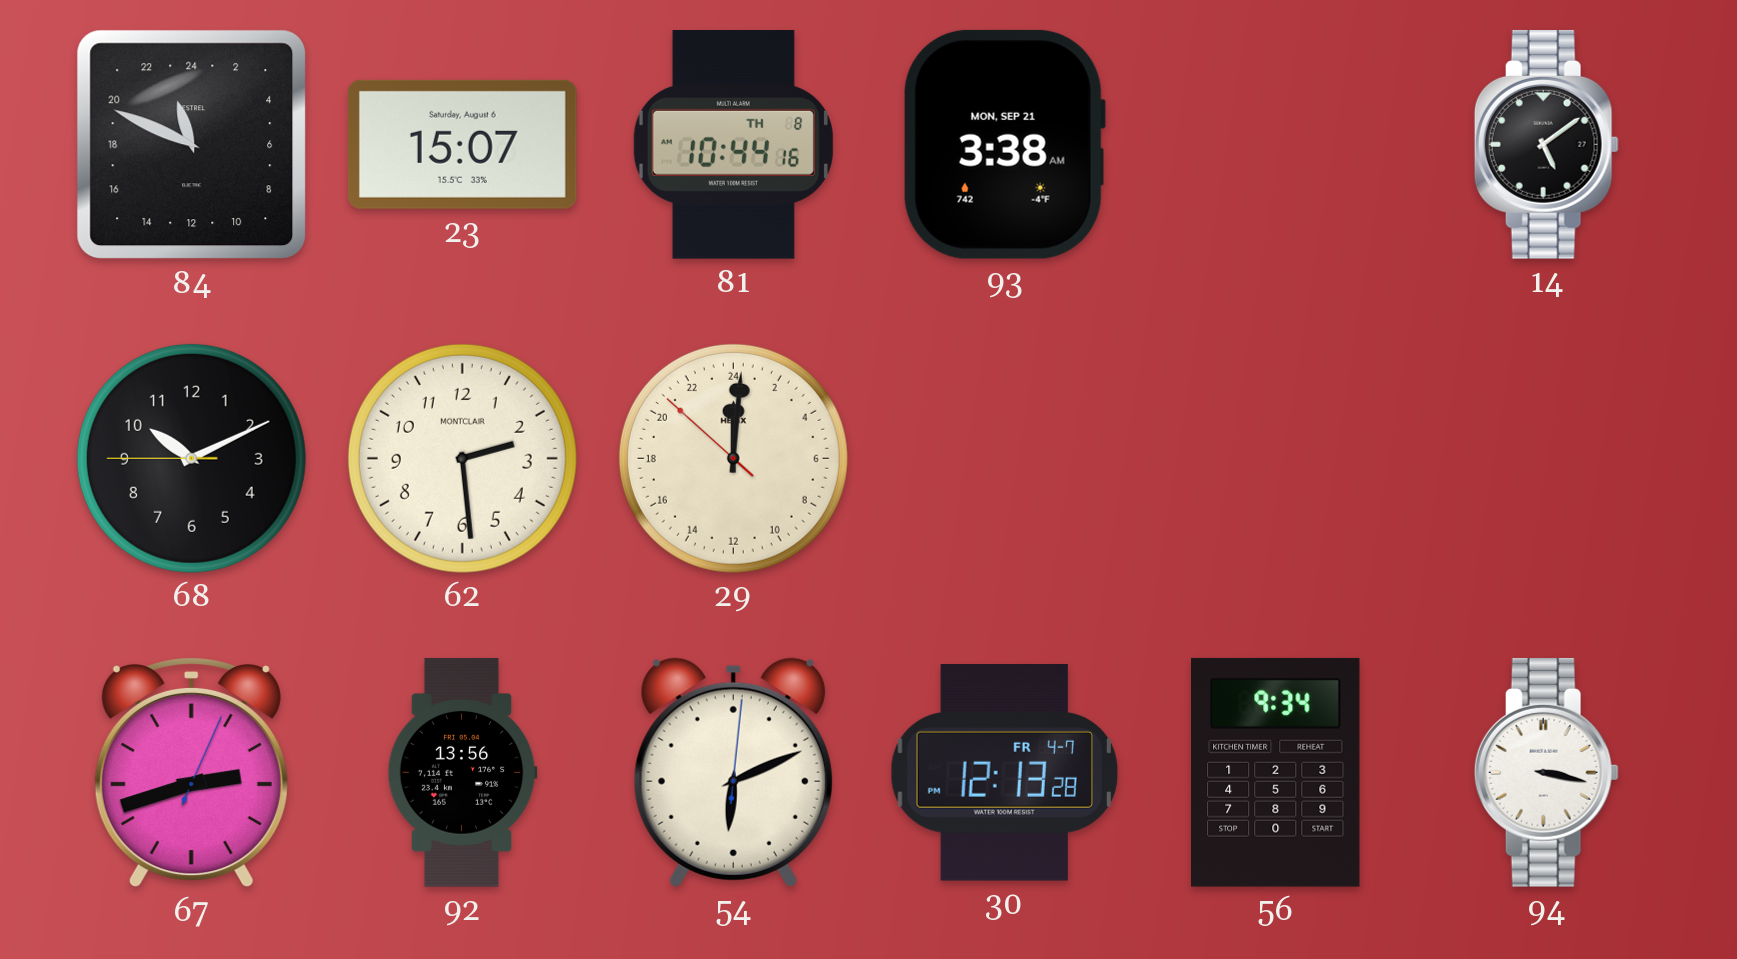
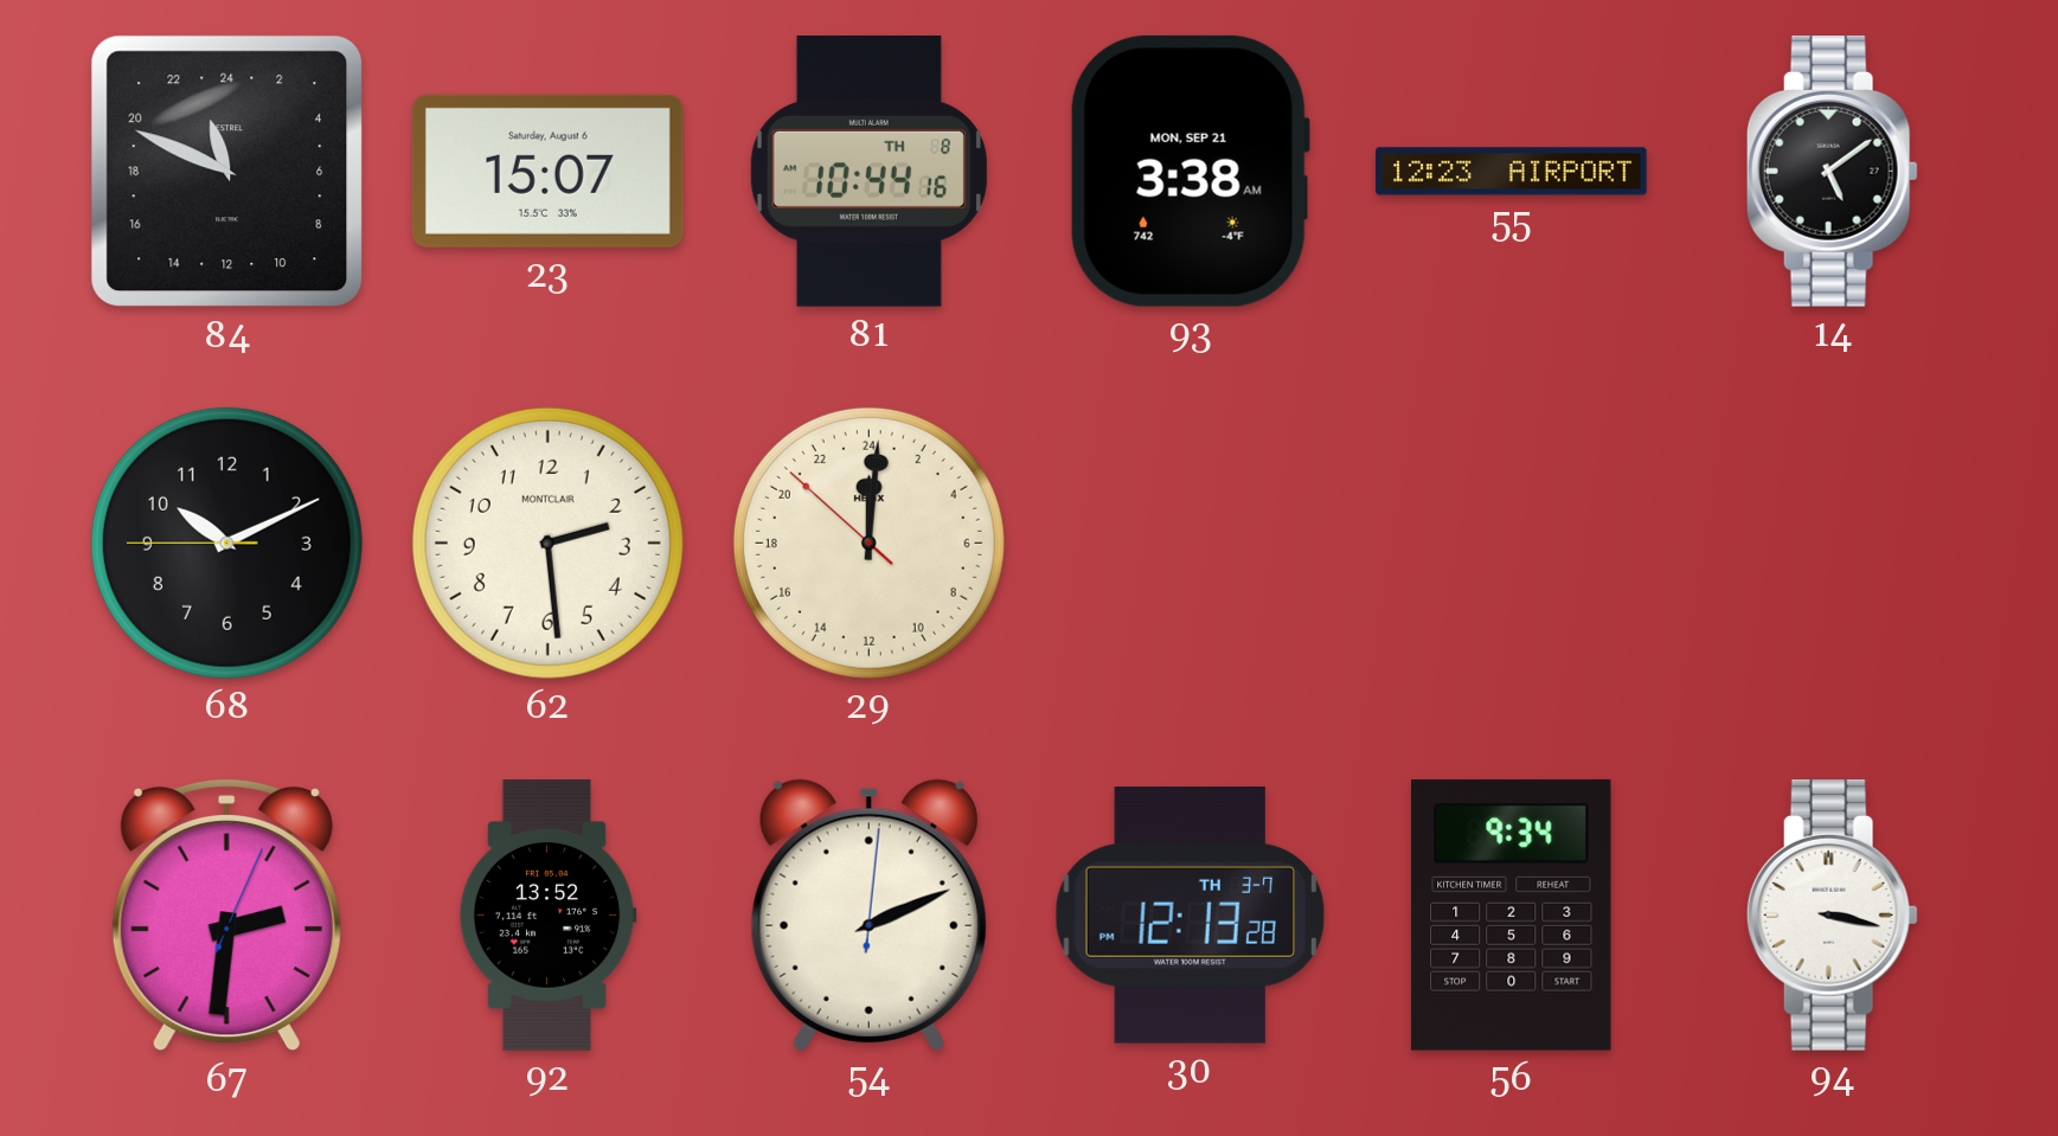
55: none -> 12:23 (1512, 172)
67: 2:42 -> 2:31 (226, 914)
92: 13:56 -> 13:52 (547, 916)
54: 6:11 -> 2:11 (868, 914)
30 date: FR 4-7 -> TH 3-7 (1190, 916)
